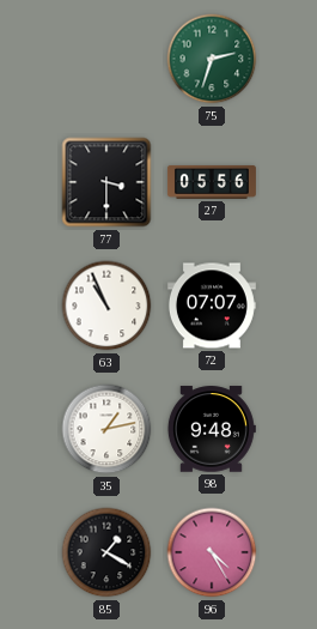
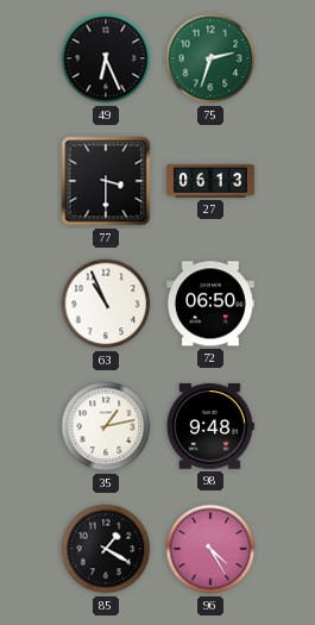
49: none -> 6:26 (106, 58)
27: 05:56 -> 06:13 (210, 181)
72: 07:07 -> 06:50 (210, 304)
